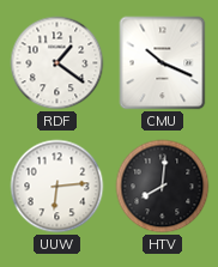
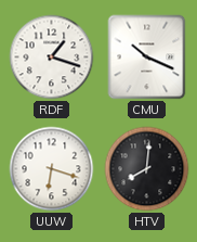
RDF: 1:21 -> 1:18 (52, 58)
UUW: 6:14 -> 6:18 (52, 169)
